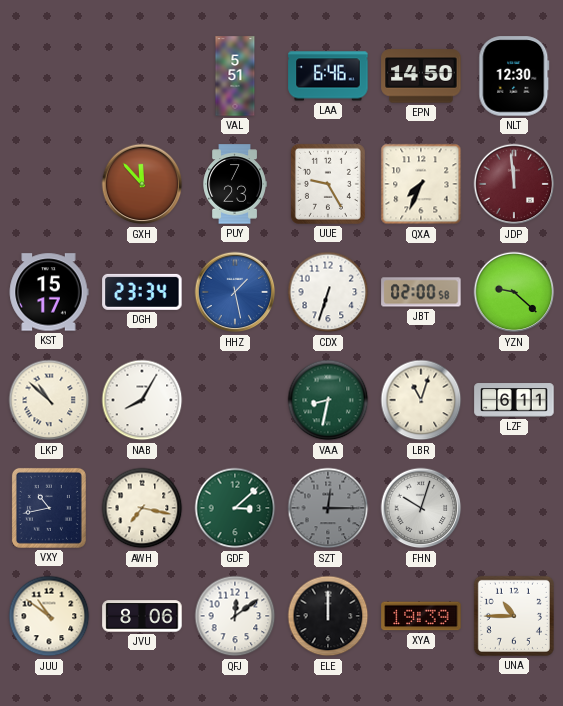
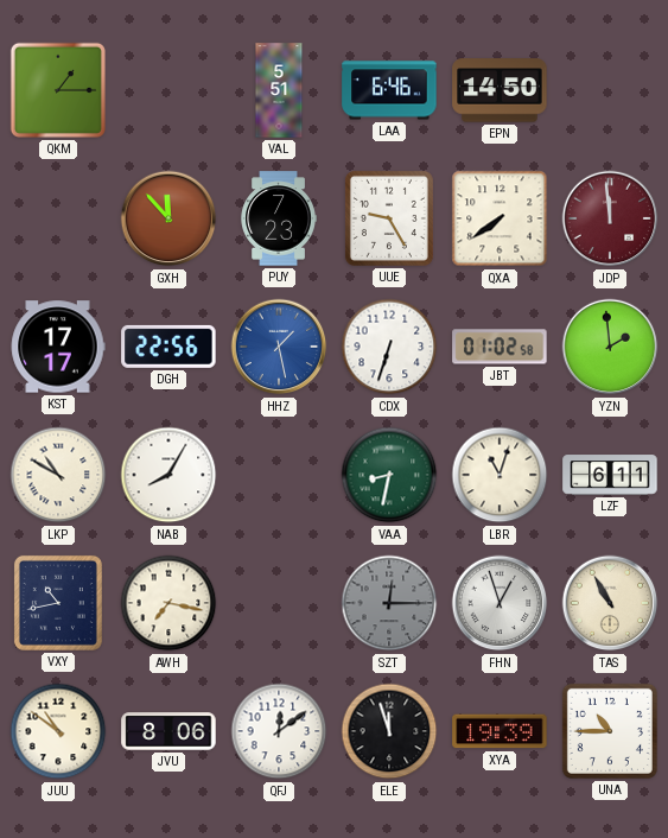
QKM: none -> 1:15 (58, 90)
NLT: 12:30 -> none (514, 76)
QXA: 7:34 -> 7:39 (500, 218)
KST: 15:17 -> 17:17 (58, 347)
DGH: 23:34 -> 22:56 (168, 347)
JBT: 02:00 -> 01:02 (500, 347)
YZN: 9:22 -> 1:59 (610, 347)
LKP: 10:52 -> 10:50 (58, 475)
GDF: 3:08 -> none (235, 508)
FHN: 10:03 -> 12:57 (500, 603)
TAS: none -> 10:55 (610, 603)
ELE: 12:00 -> 11:57 (389, 731)
